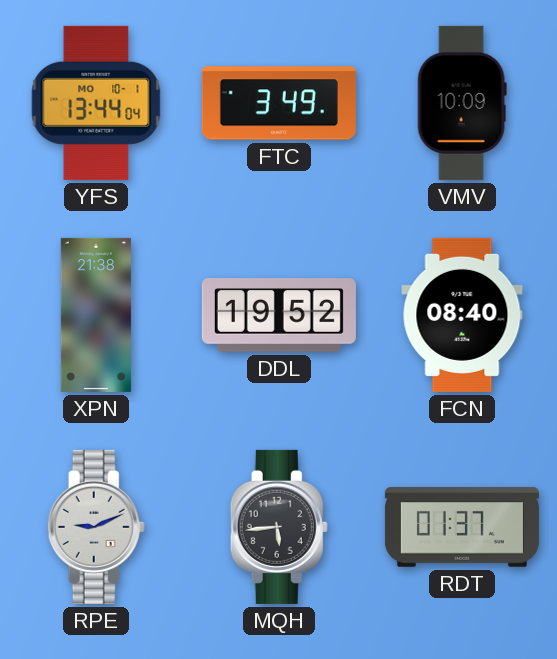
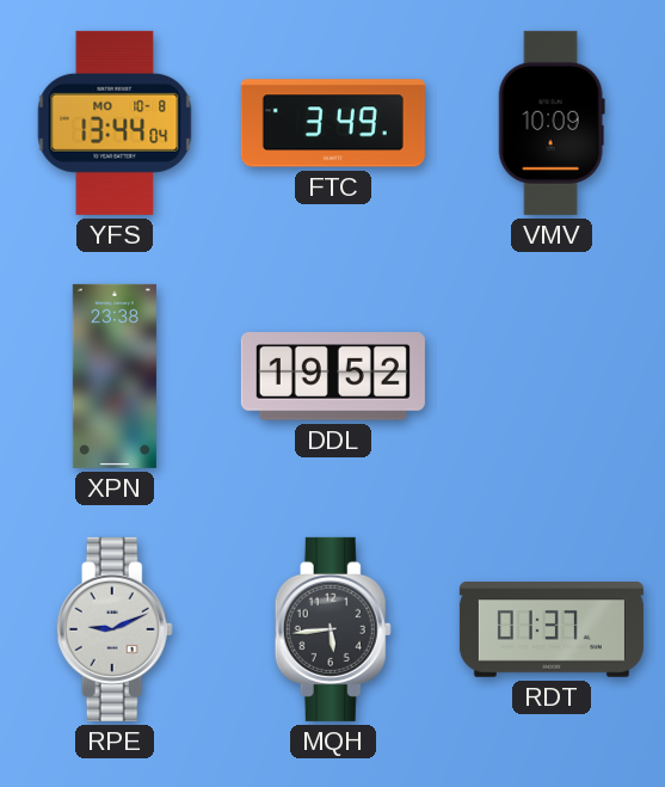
YFS date: MO 10-1 -> MO 10-8 (115, 123)
XPN: 21:38 -> 23:38 (115, 376)
FCN: 08:40 -> none (462, 315)
